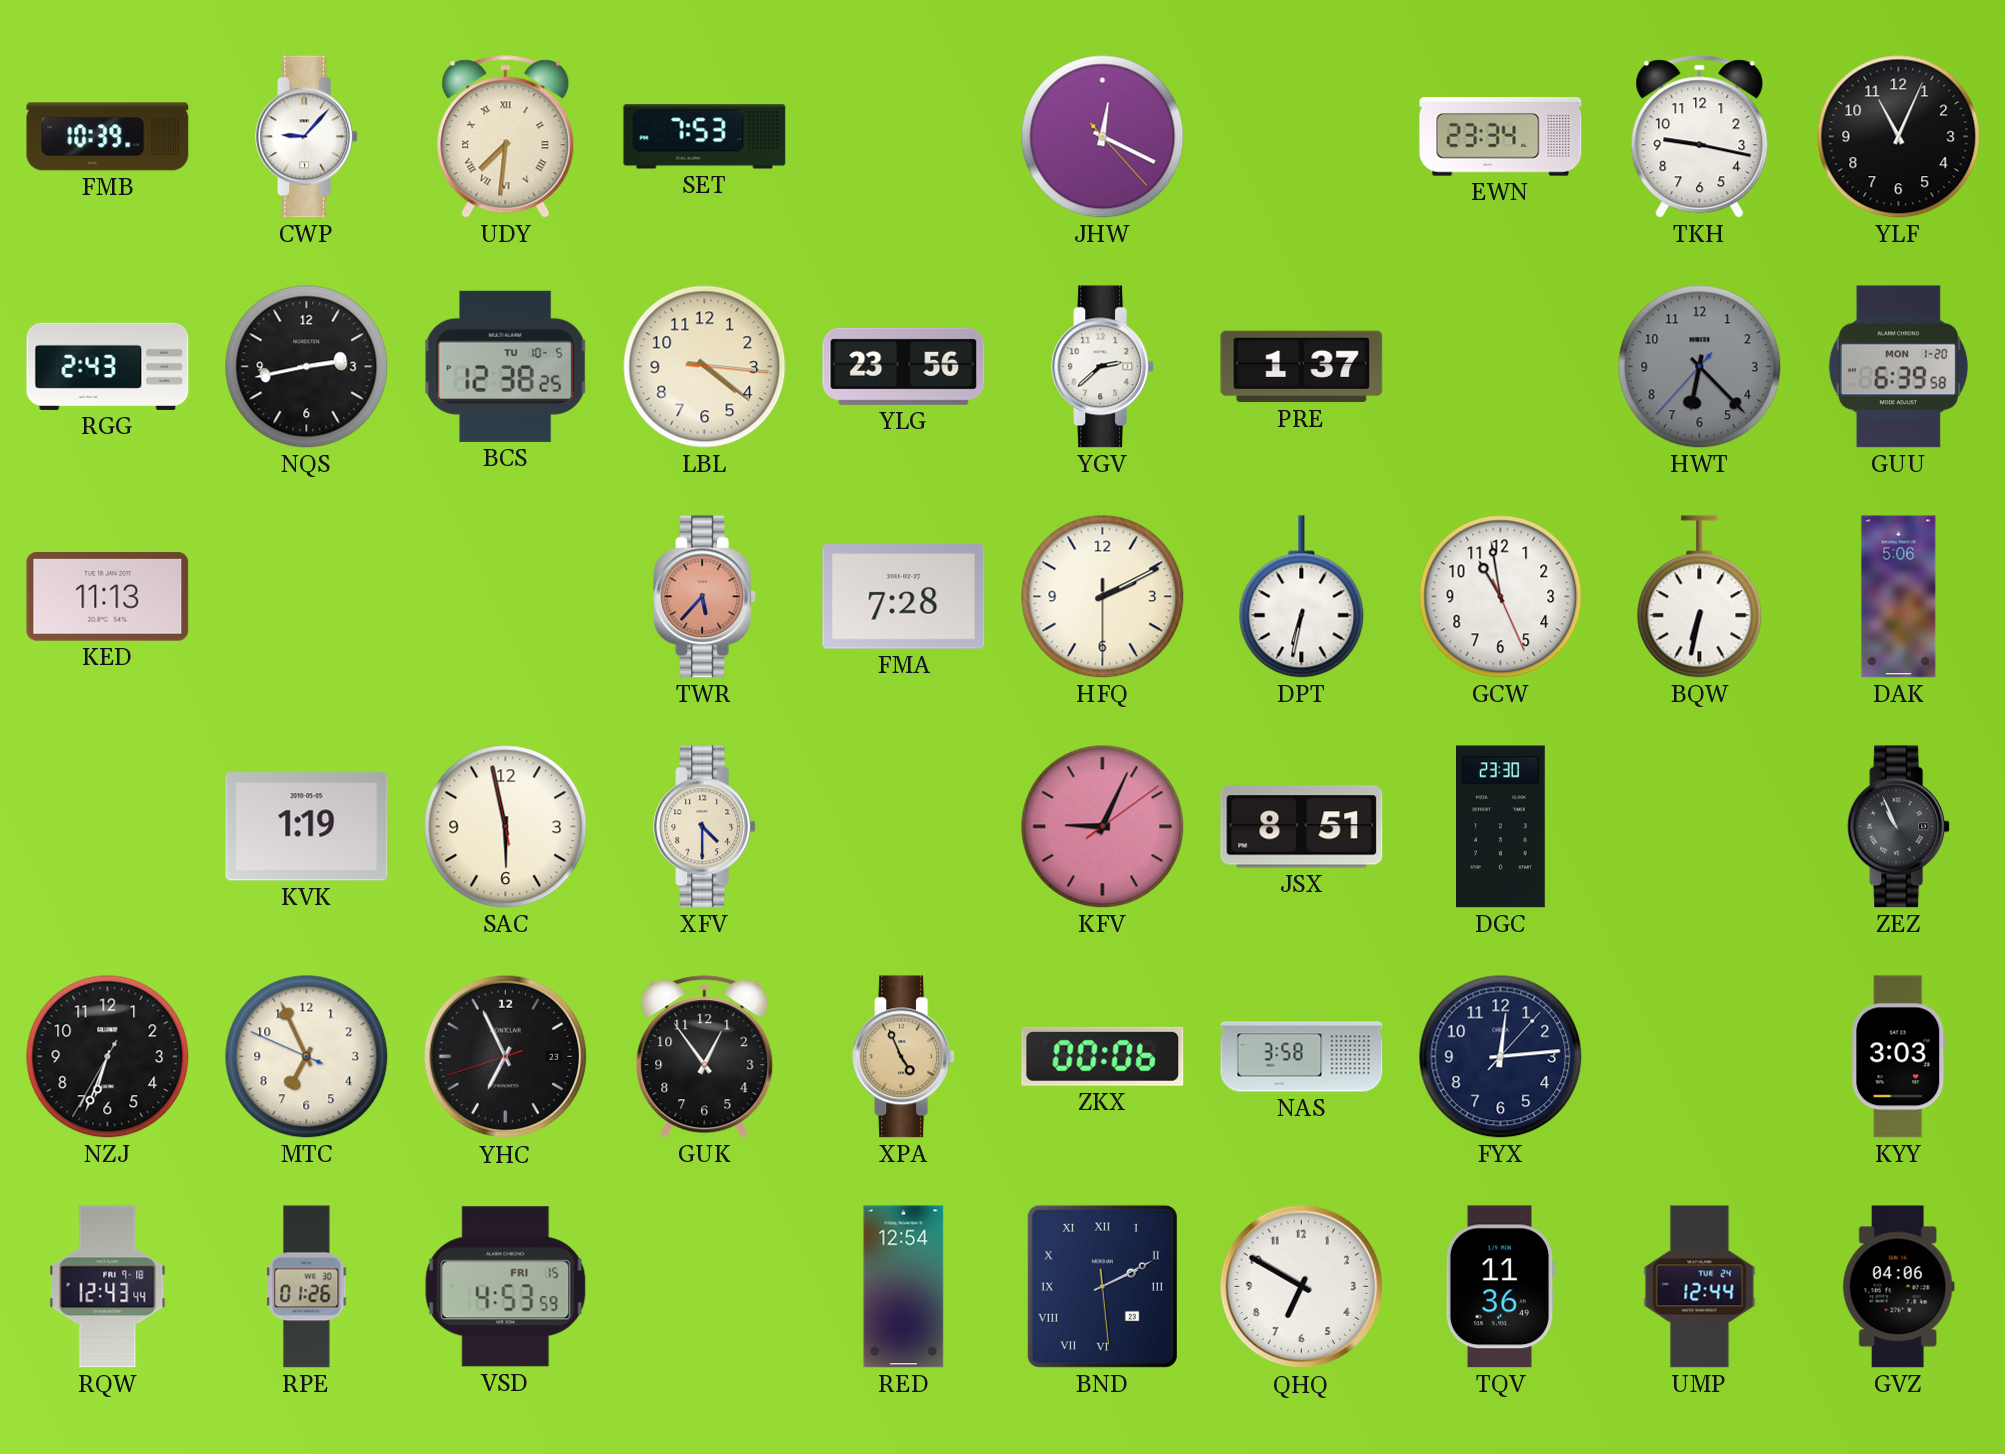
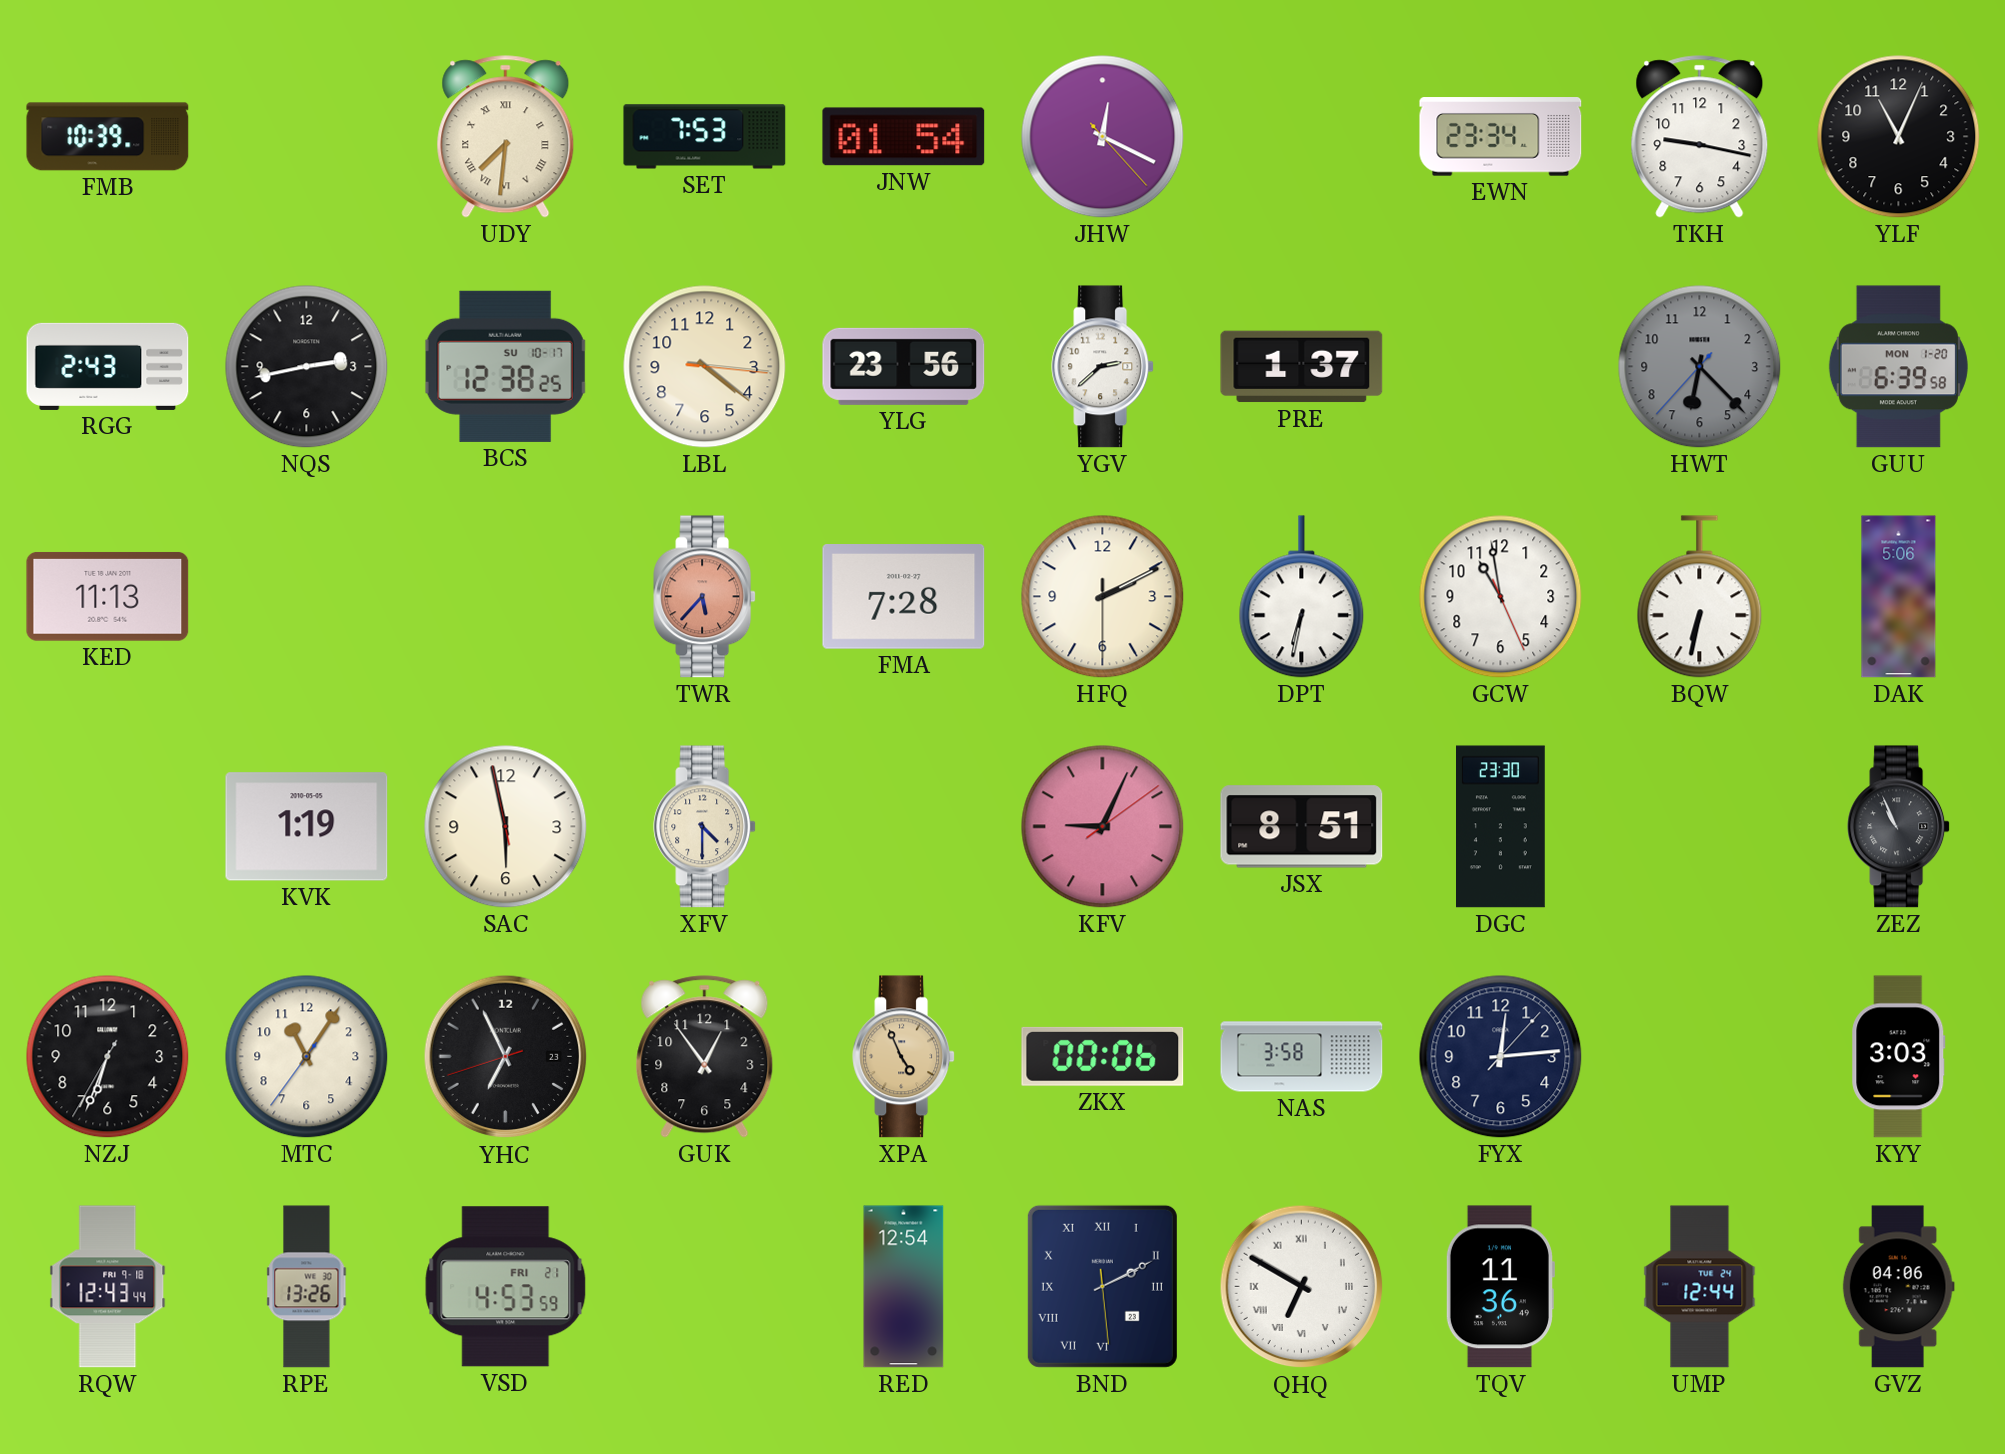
CWP: 9:07 -> none (307, 137)
JNW: none -> 01:54 (904, 137)
BCS date: TU 10-5 -> SU 10-17 (505, 366)
MTC: 6:55 -> 11:05 (307, 1057)
RPE: 01:26 -> 13:26 (307, 1287)
VSD date: FRI 15 -> FRI 21 (506, 1287)
QHQ numerals: Arabic -> Roman (1302, 1287)
